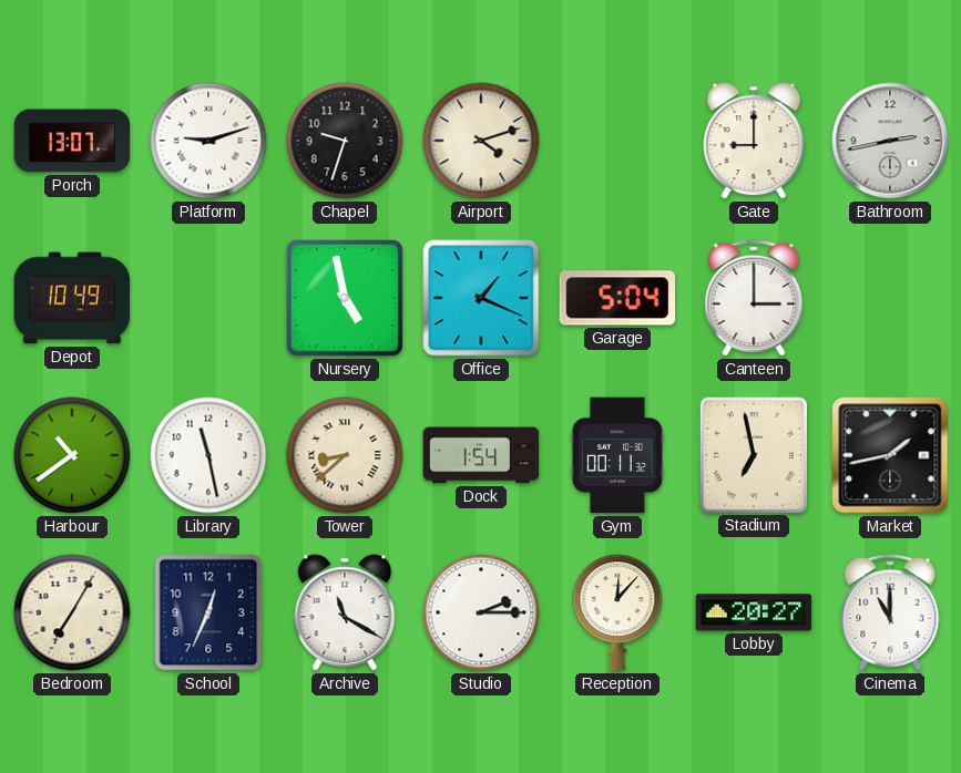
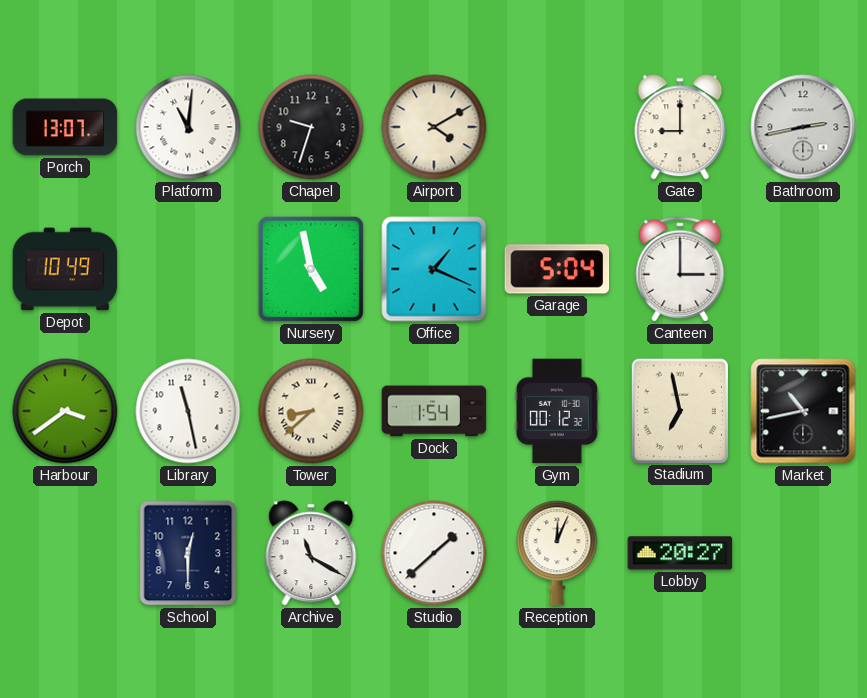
Platform: 9:12 -> 11:01 (188, 127)
Airport: 4:12 -> 4:10 (434, 127)
Harbour: 10:39 -> 3:39 (65, 411)
Gym: 00:11 -> 00:12 (557, 411)
Market: 1:43 -> 10:43 (803, 411)
Bedroom: 7:05 -> none (72, 612)
School: 12:34 -> 12:30 (188, 553)
Studio: 2:15 -> 1:38 (434, 553)
Reception: 12:07 -> 12:04 (557, 553)
Cinema: 11:00 -> none (890, 612)
